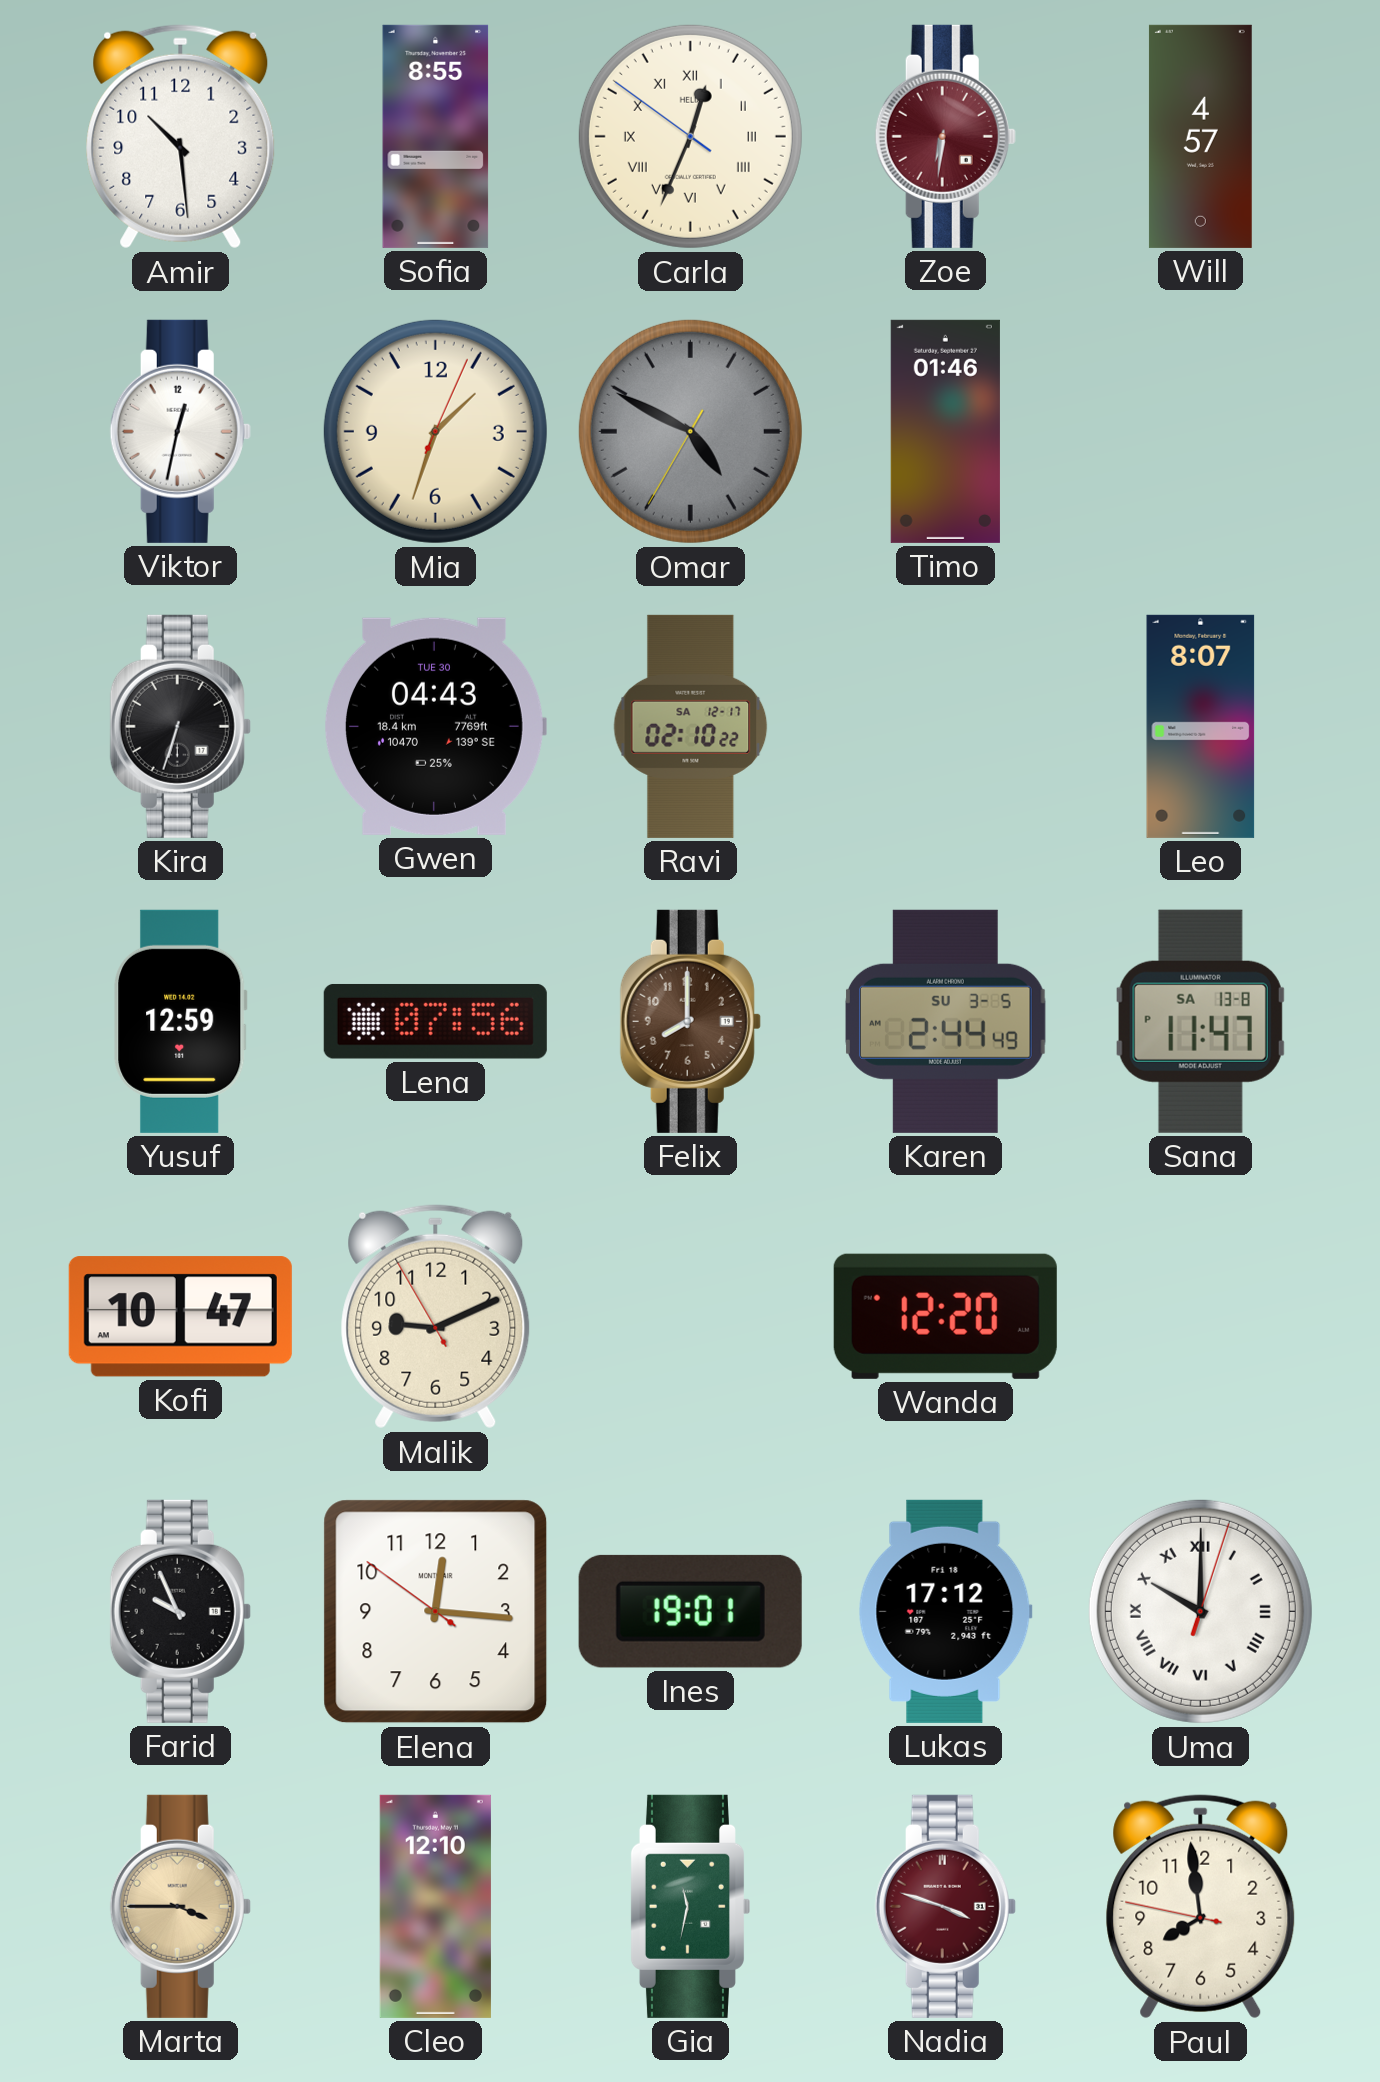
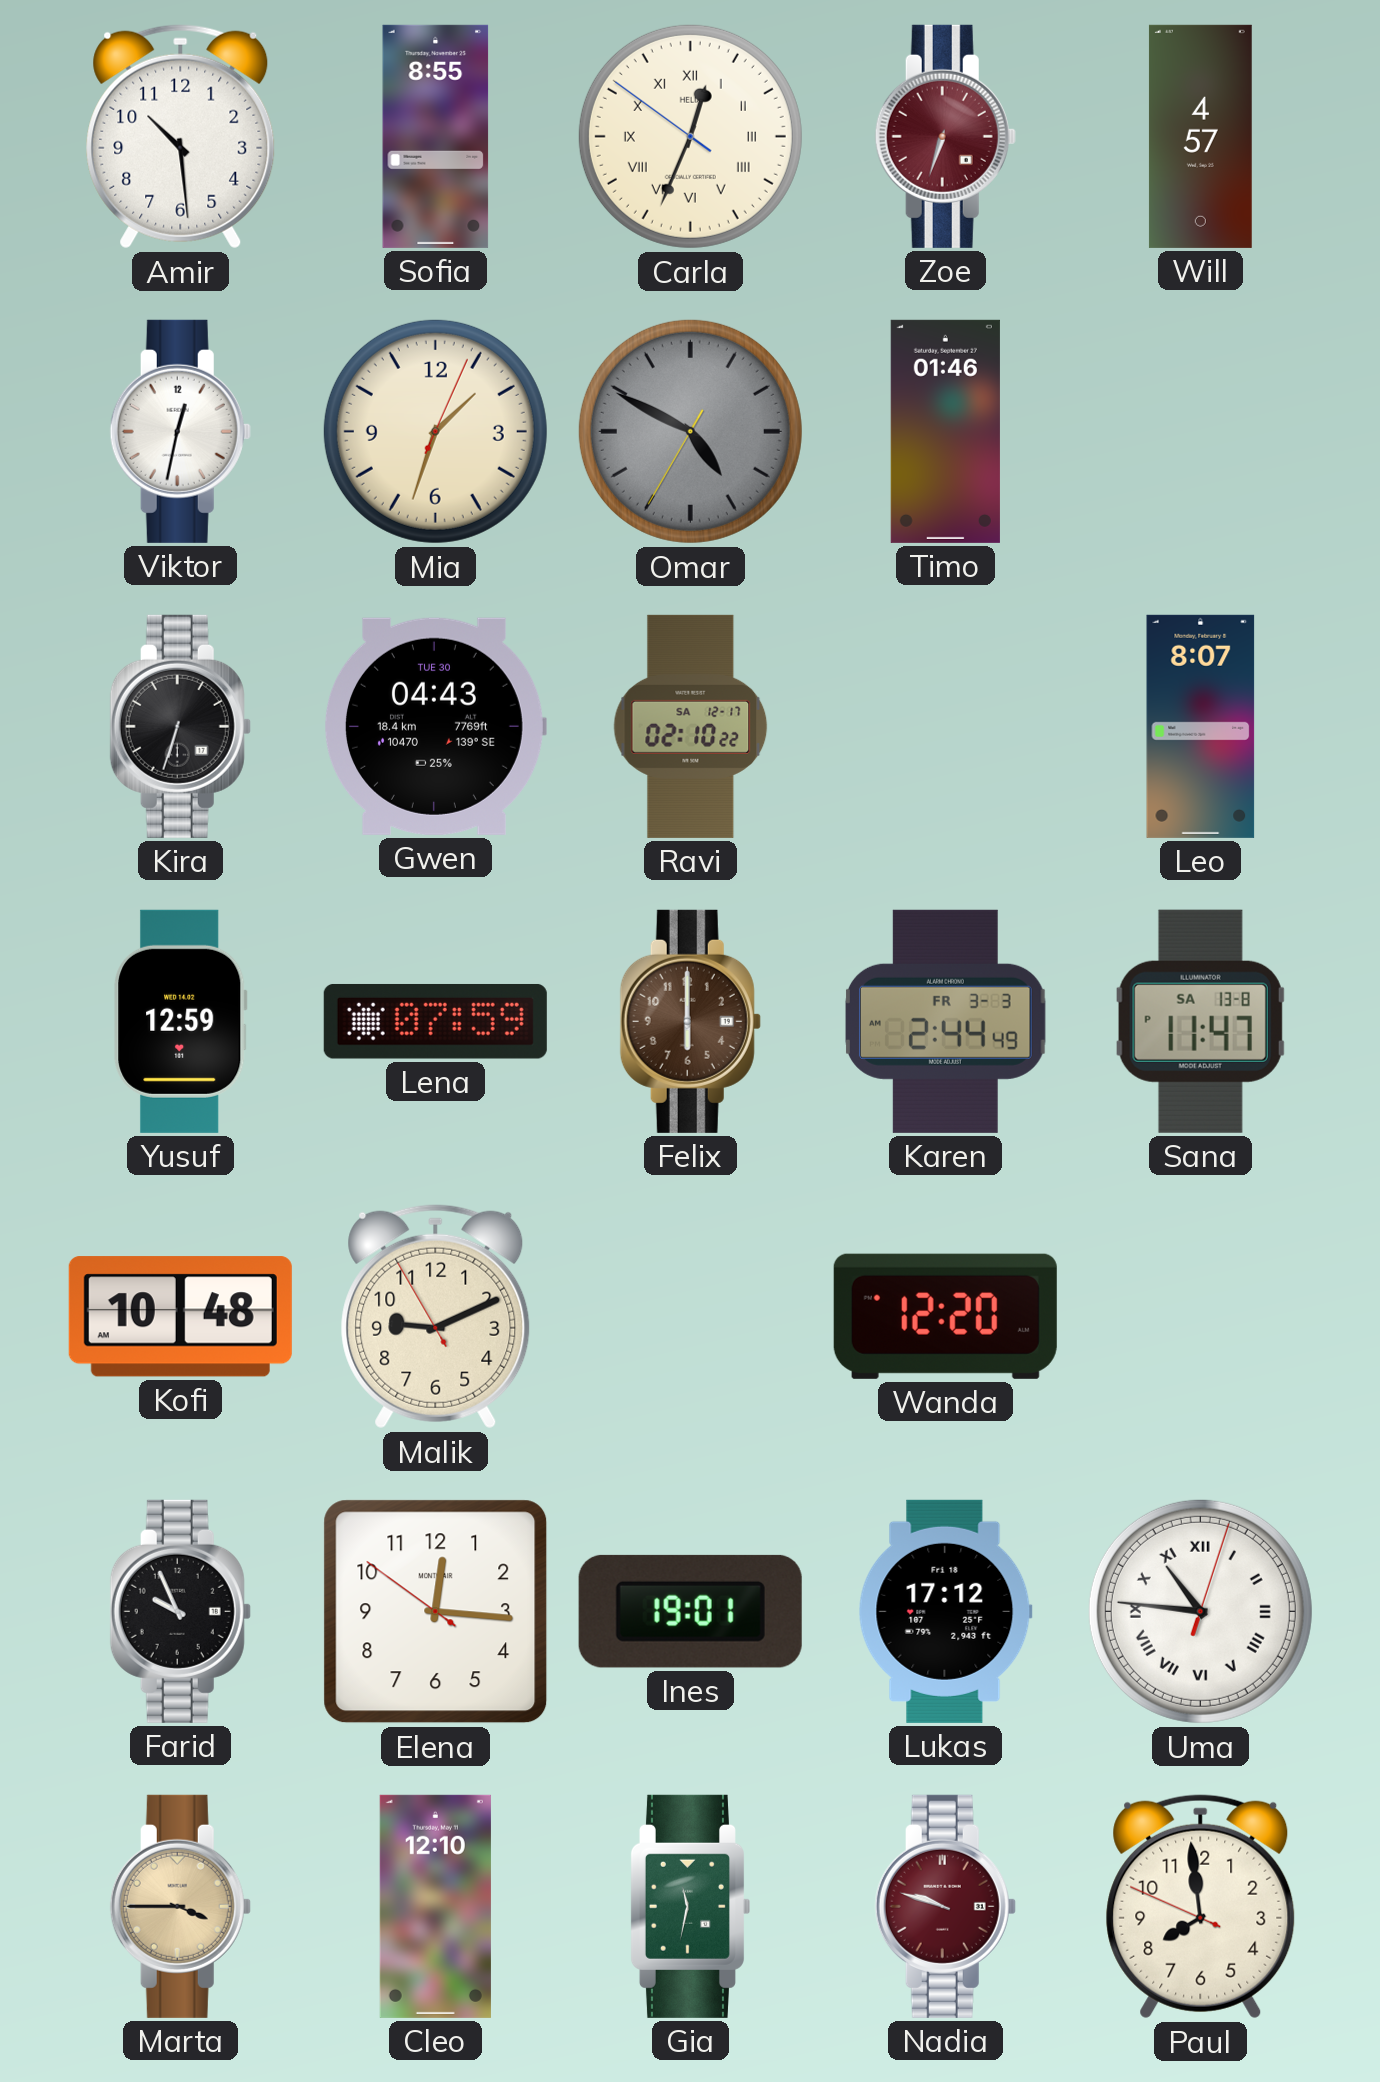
Zoe: 6:31 -> 6:33 (945, 136)
Lena: 07:56 -> 07:59 (435, 1022)
Felix: 8:00 -> 6:00 (690, 1021)
Karen date: SU 3-5 -> FR 3-3 (946, 1021)
Kofi: 10:47 -> 10:48 (180, 1317)
Uma: 10:00 -> 10:46 (1200, 1611)
Nadia: 3:48 -> 9:48 (945, 1906)
Paul: 7:58:47 -> 7:58:49 (1201, 1907)
